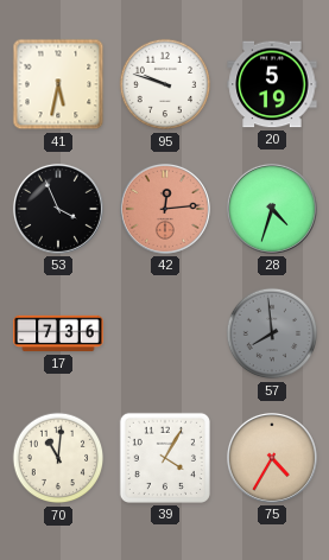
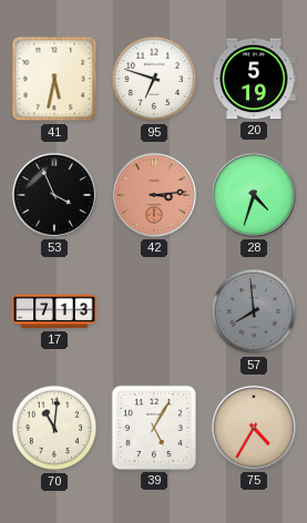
95: 9:48 -> 6:48 (154, 79)
42: 12:14 -> 3:14 (154, 195)
17: 7:36 -> 7:13 (54, 311)
39: 4:05 -> 5:05 (154, 428)
